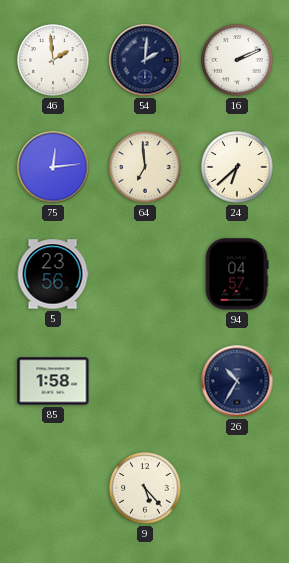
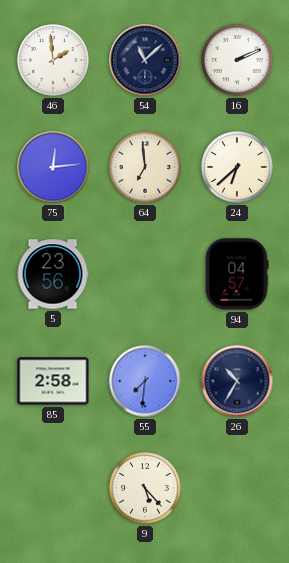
54: 2:01 -> 11:08 (145, 60)
85: 1:58 -> 2:58 (53, 381)
55: none -> 7:31 (145, 381)
